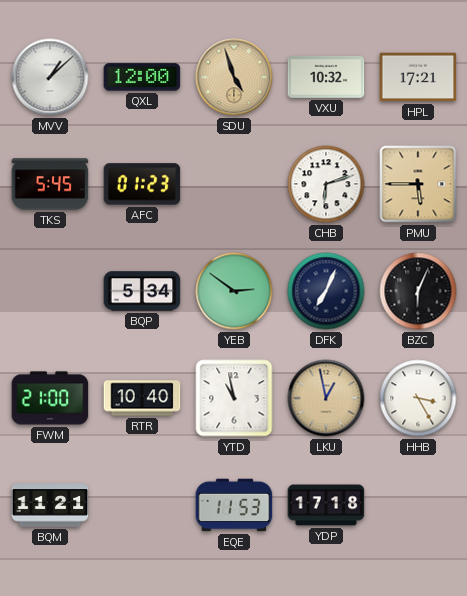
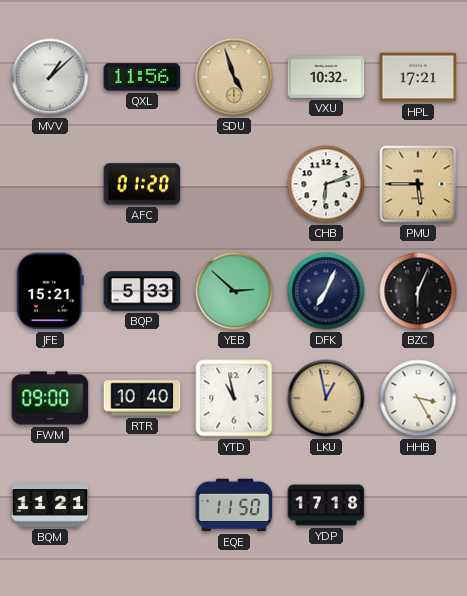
QXL: 12:00 -> 11:56 (142, 77)
TKS: 5:45 -> none (50, 184)
AFC: 01:23 -> 01:20 (142, 184)
JFE: none -> 15:21 (50, 291)
BQP: 5:34 -> 5:33 (142, 291)
YEB: 2:51 -> 2:52 (234, 291)
FWM: 21:00 -> 09:00 (50, 398)
EQE: 11:53 -> 11:50 (234, 505)
